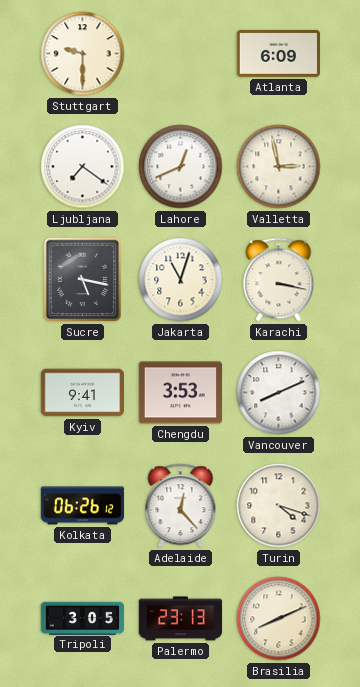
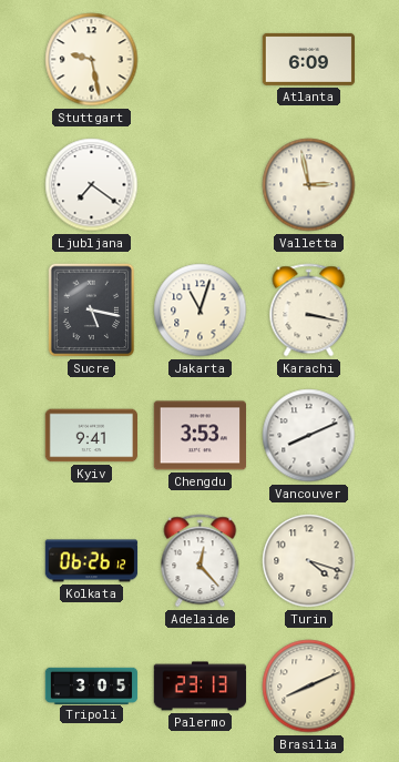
Stuttgart: 9:30 -> 9:28 (92, 60)
Lahore: 12:41 -> none (181, 167)
